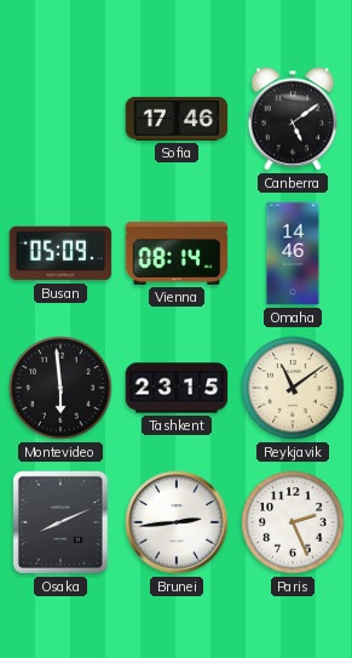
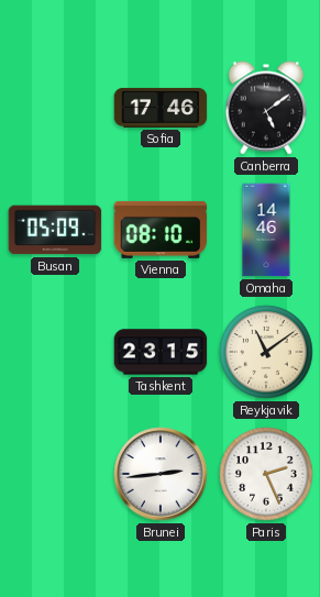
Vienna: 08:14 -> 08:10 (161, 230)
Montevideo: 5:59 -> none (60, 388)
Osaka: 8:11 -> none (60, 522)
